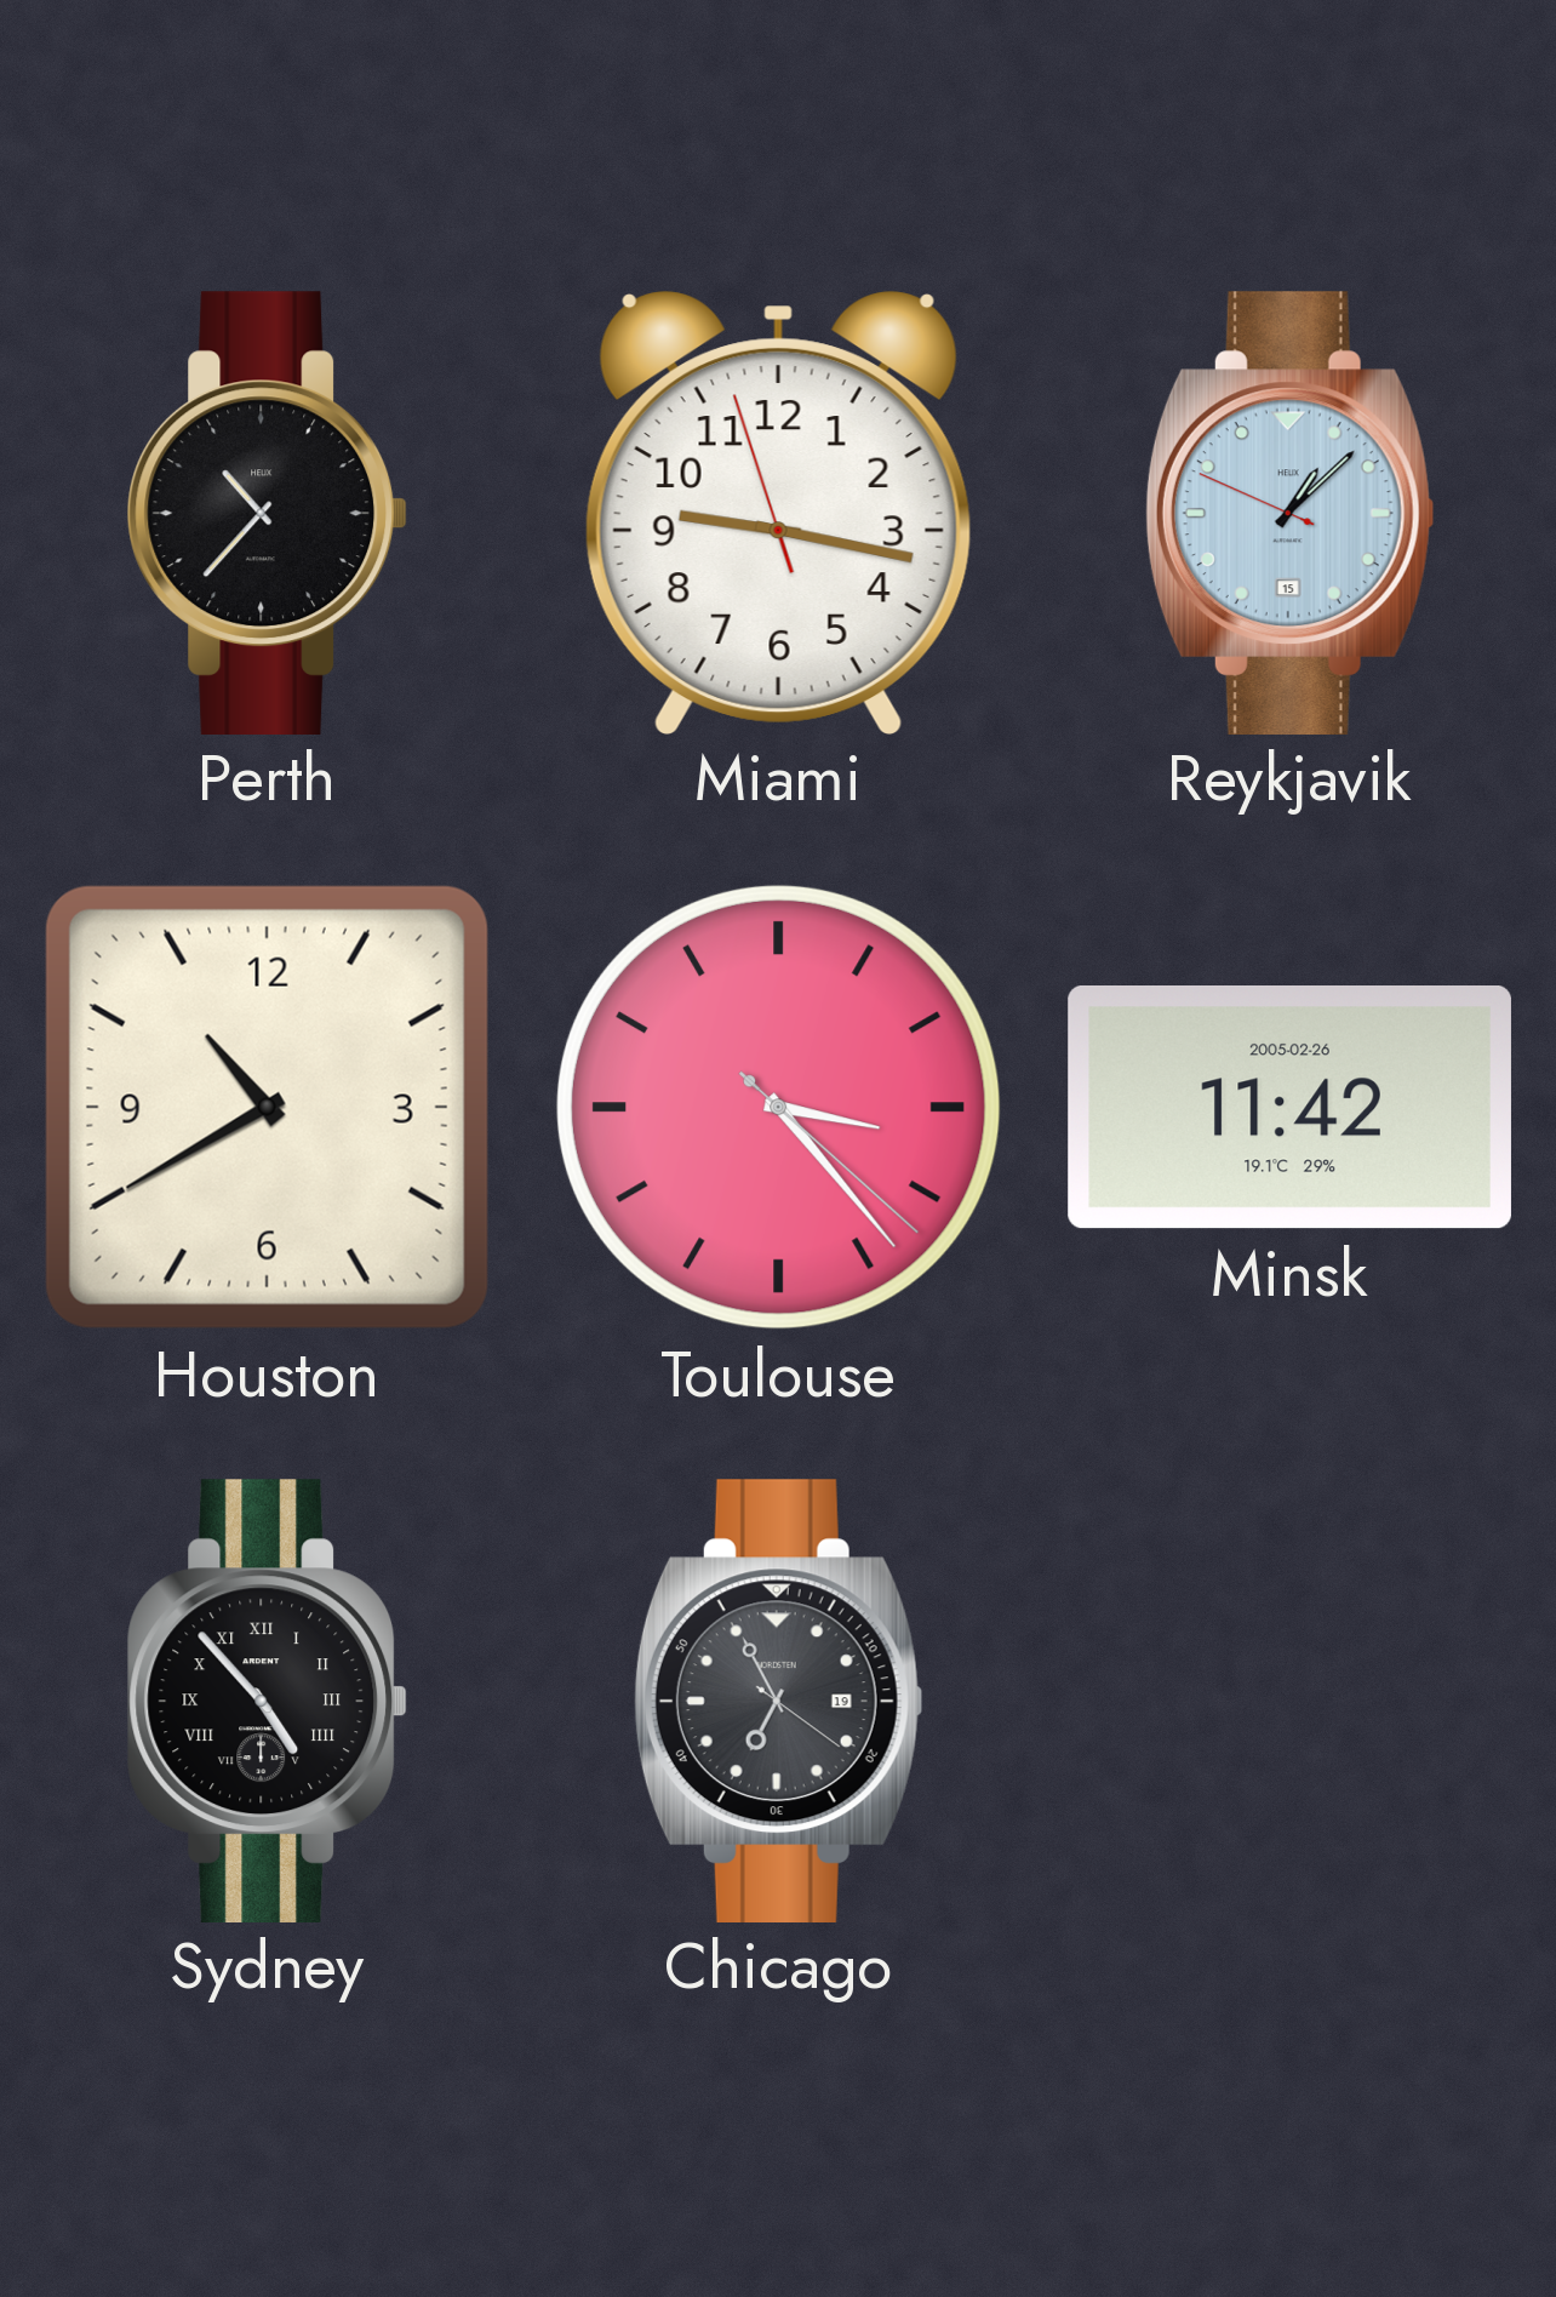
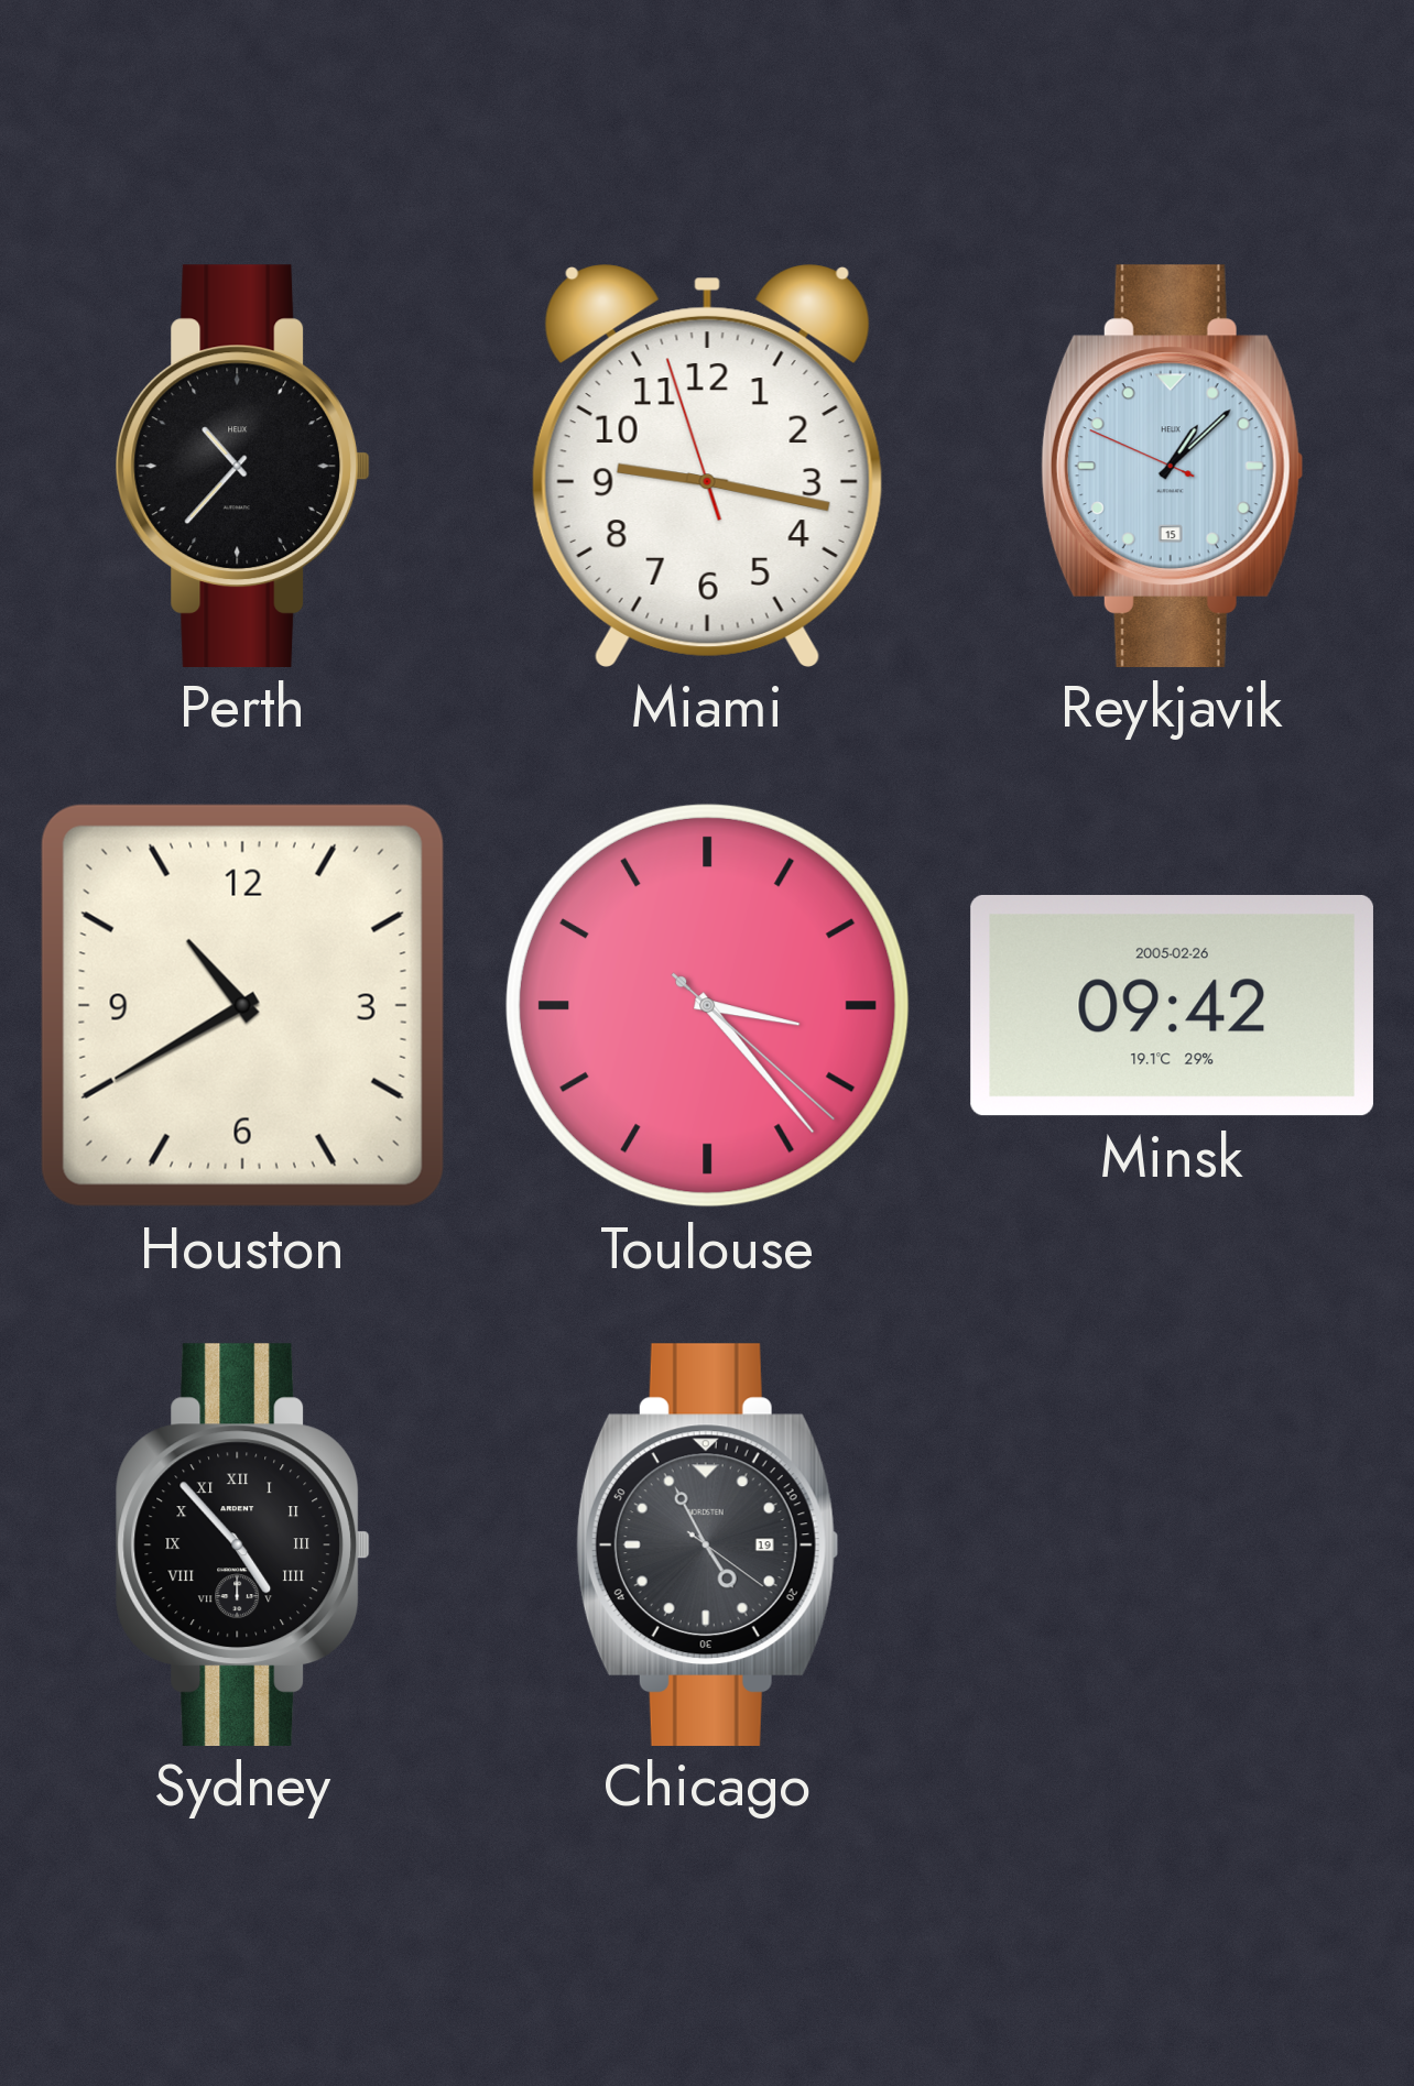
Minsk: 11:42 -> 09:42 (1172, 1006)
Chicago: 6:55 -> 4:55 (707, 1544)
